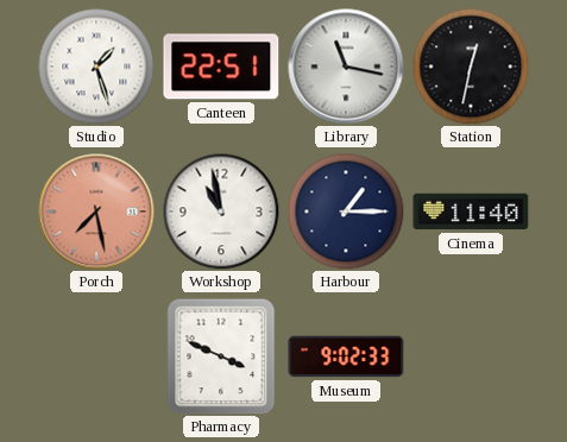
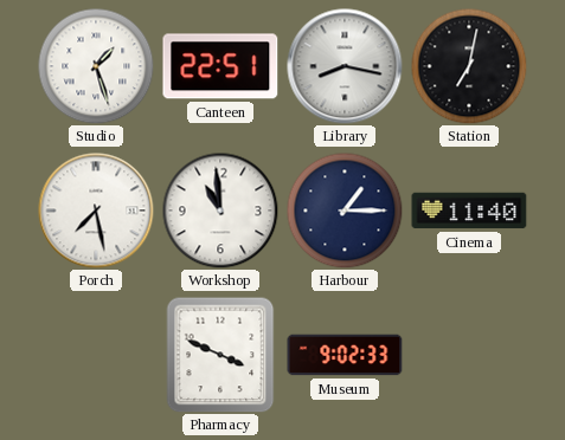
Library: 11:17 -> 8:17 (345, 66)
Station: 12:32 -> 7:02 (469, 66)
Porch dial: salmon -> white (96, 211)
Workshop: 10:58 -> 10:59 (220, 211)
